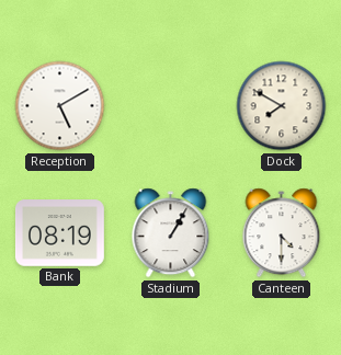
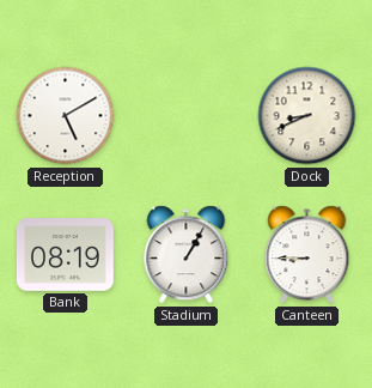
Dock: 7:50 -> 8:41 (307, 116)
Canteen: 4:30 -> 8:45 (307, 255)
